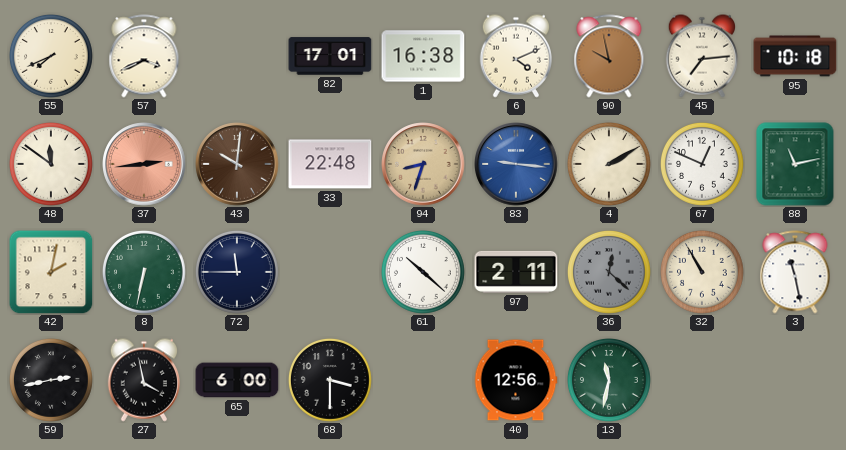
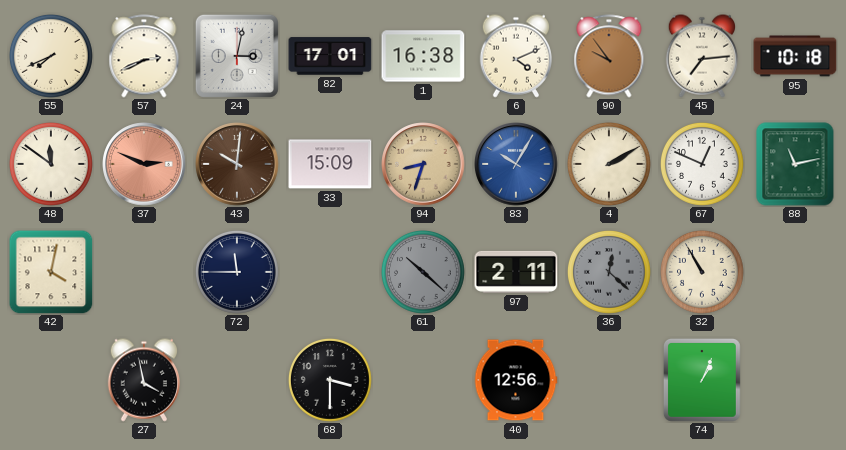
57: 3:41 -> 2:41 (144, 56)
24: none -> 3:02 (237, 56)
90: 9:58 -> 9:54 (609, 56)
37: 2:44 -> 2:49 (144, 164)
33: 22:48 -> 15:09 (330, 164)
83: 9:16 -> 10:05 (516, 164)
42: 2:02 -> 4:02 (51, 272)
8: 6:32 -> none (144, 272)
61 dial: white -> grey (423, 272)
3: 11:28 -> none (795, 272)
59: 2:43 -> none (51, 380)
65: 6:00 -> none (237, 380)
13: 11:32 -> none (609, 380)
74: none -> 1:04 (702, 380)
